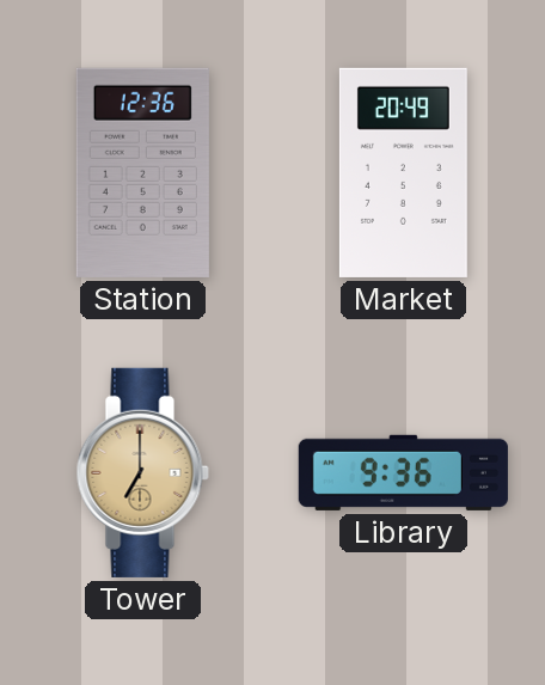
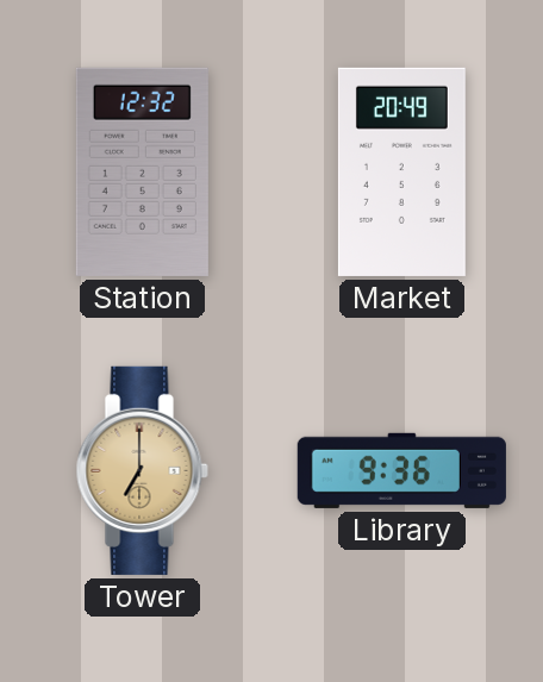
Station: 12:36 -> 12:32 (142, 171)
